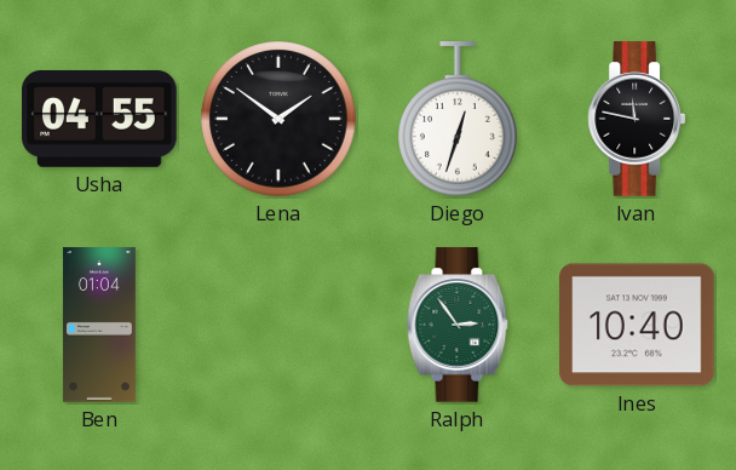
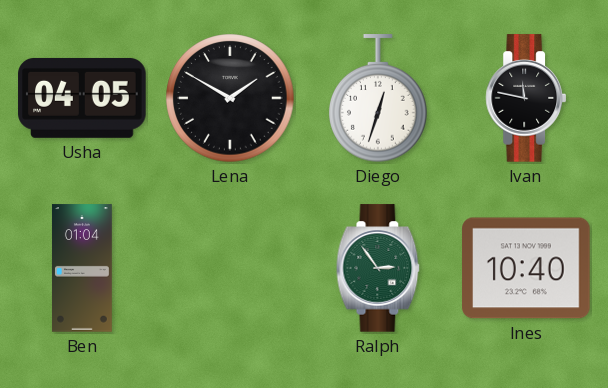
Usha: 04:55 -> 04:05 (82, 98)
Lena: 1:51 -> 1:50 (230, 98)
